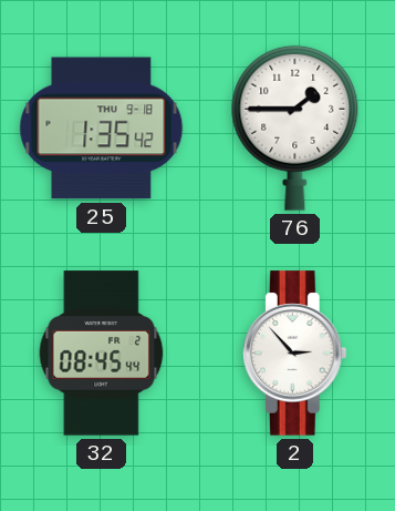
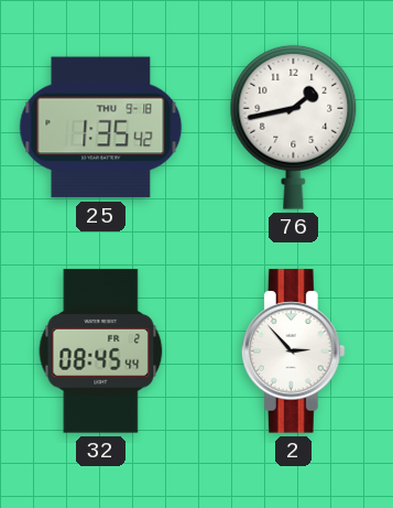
76: 1:45 -> 1:43 (294, 127)
